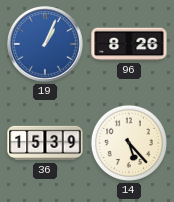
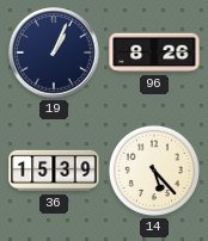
19 dial: blue -> navy (54, 52)
